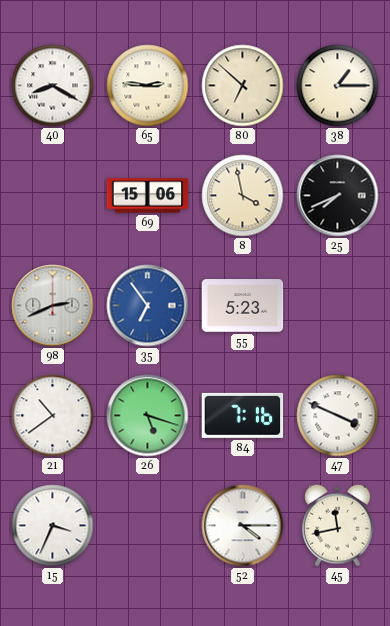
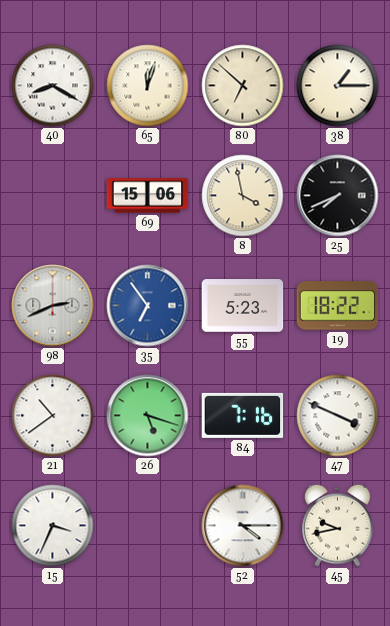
65: 2:46 -> 12:03 (148, 86)
19: none -> 18:22 (338, 306)
45: 11:43 -> 9:43 (338, 525)
